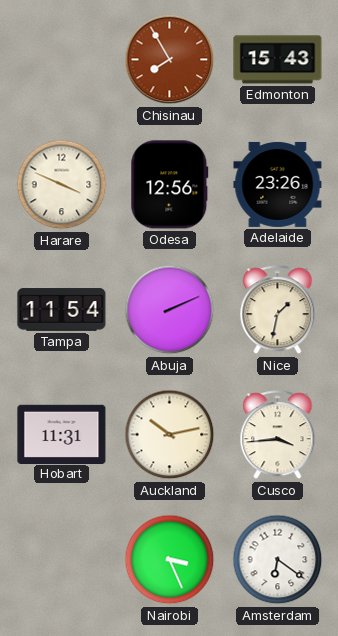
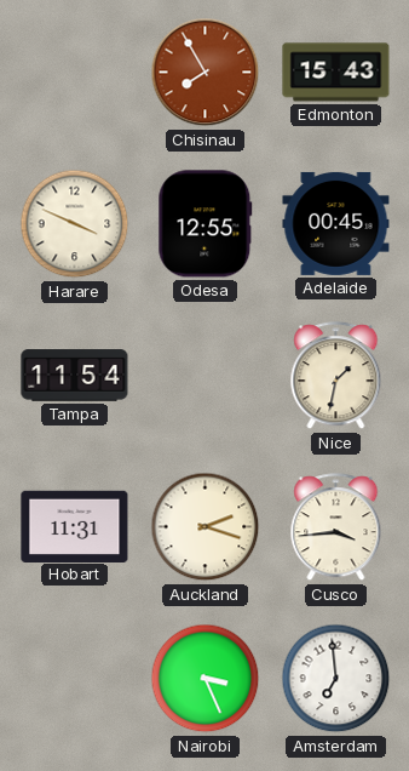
Odesa: 12:56 -> 12:55 (206, 224)
Adelaide: 23:26 -> 00:45 (336, 223)
Abuja: 2:11 -> none (170, 310)
Auckland: 10:13 -> 2:18 (206, 527)
Amsterdam: 6:21 -> 6:59 (336, 679)
